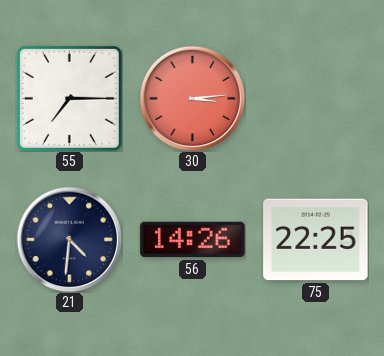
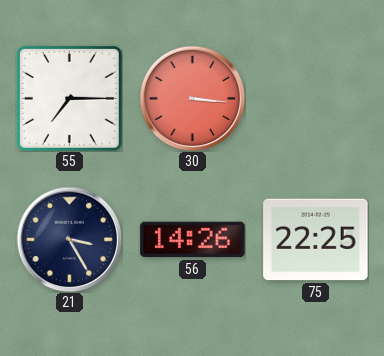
30: 3:14 -> 3:16 (192, 98)
21: 4:31 -> 3:25 (69, 239)
